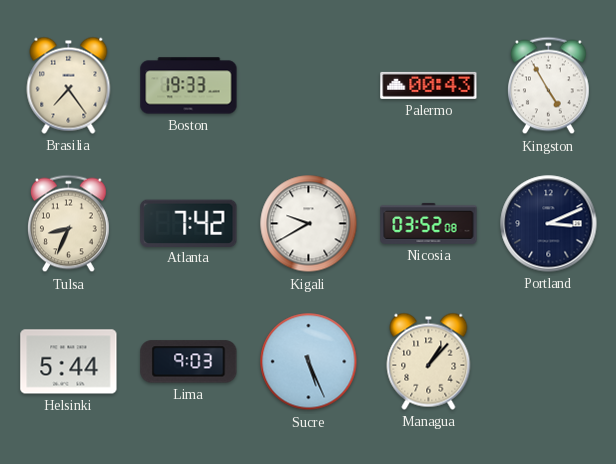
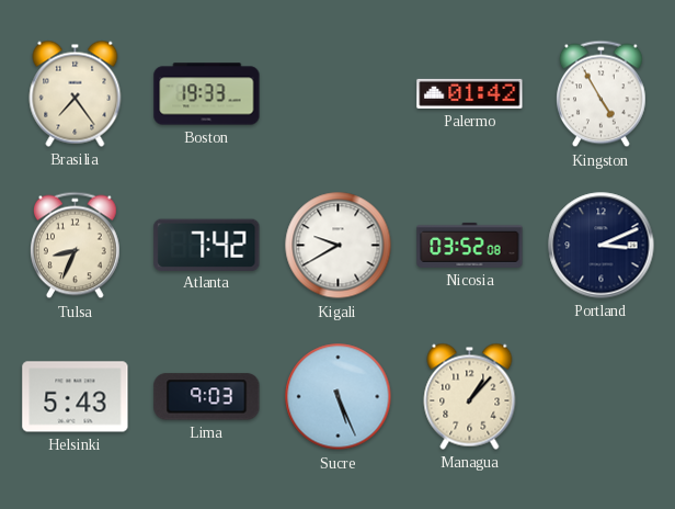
Palermo: 00:43 -> 01:42 (470, 93)
Helsinki: 5:44 -> 5:43 (76, 397)
